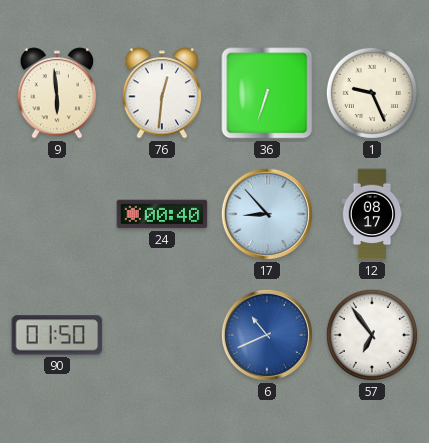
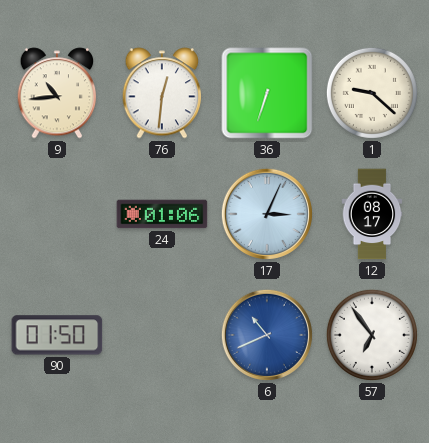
9: 5:59 -> 10:44 (57, 93)
1: 9:26 -> 9:22 (372, 93)
24: 00:40 -> 01:06 (162, 214)
17: 8:53 -> 3:04 (267, 214)
